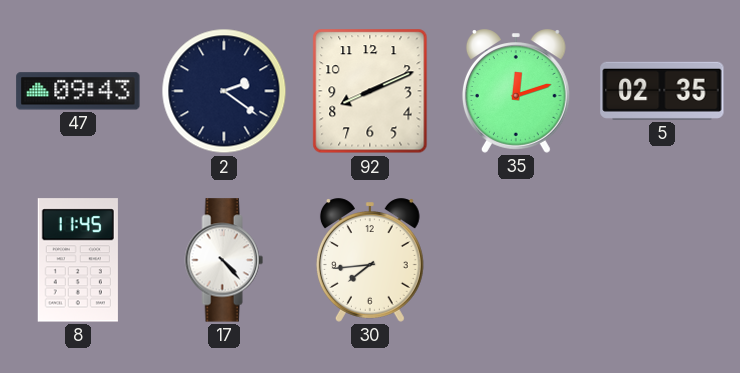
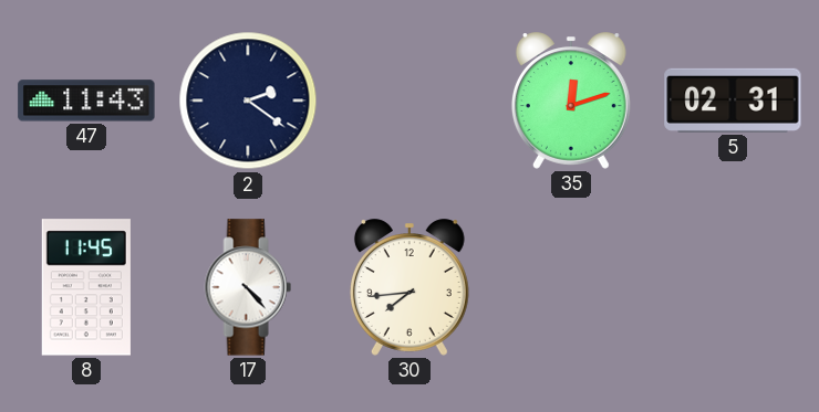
47: 09:43 -> 11:43 (86, 101)
92: 8:11 -> none (370, 91)
5: 02:35 -> 02:31 (733, 101)
